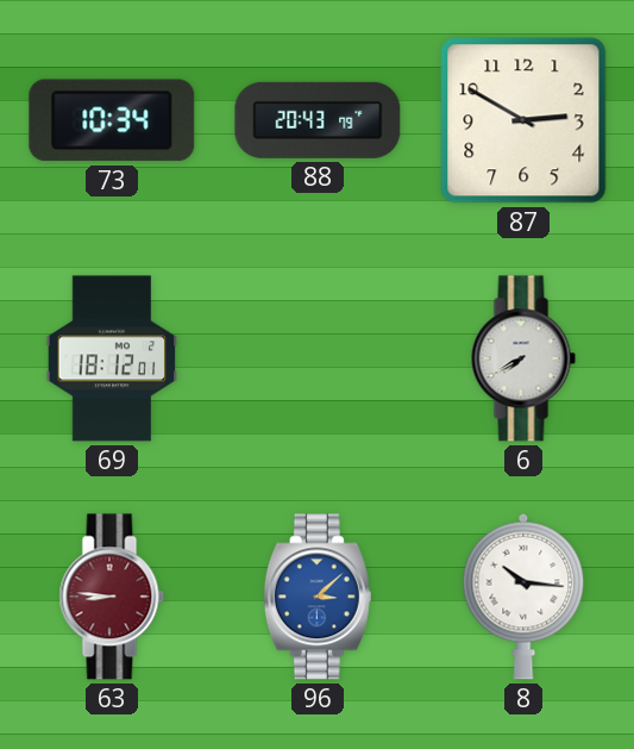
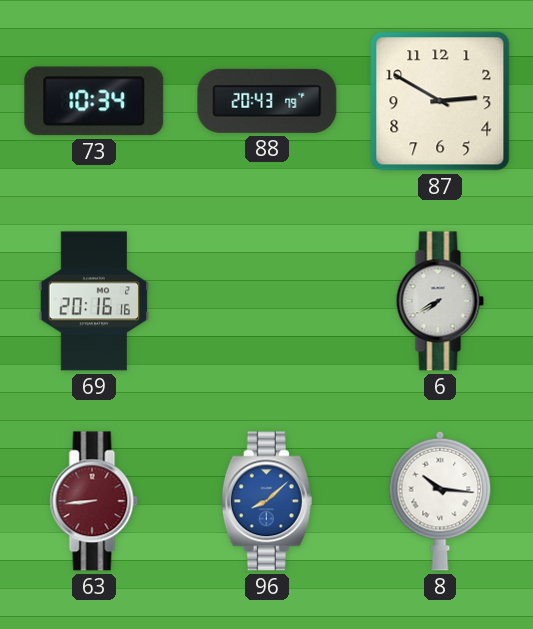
69: 18:12 -> 20:16 (94, 301)
63: 8:46 -> 8:44 (94, 501)
96: 3:08 -> 8:08 (267, 501)
